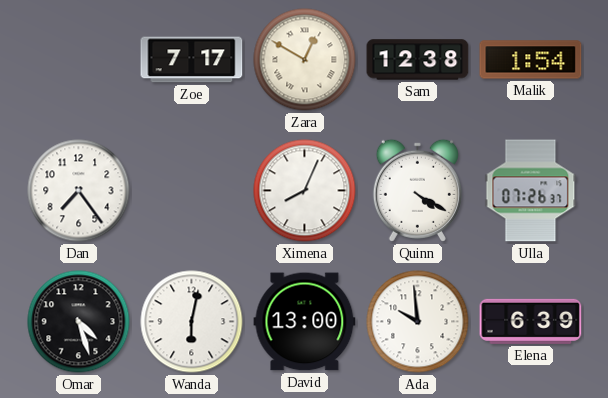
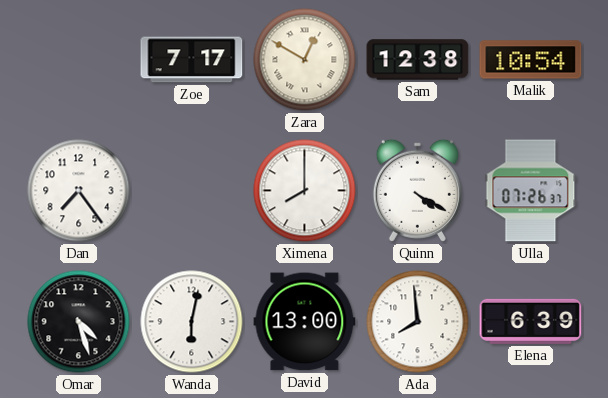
Malik: 1:54 -> 10:54 (531, 60)
Ximena: 8:04 -> 8:00 (305, 191)
Ada: 9:59 -> 7:59 (418, 322)
